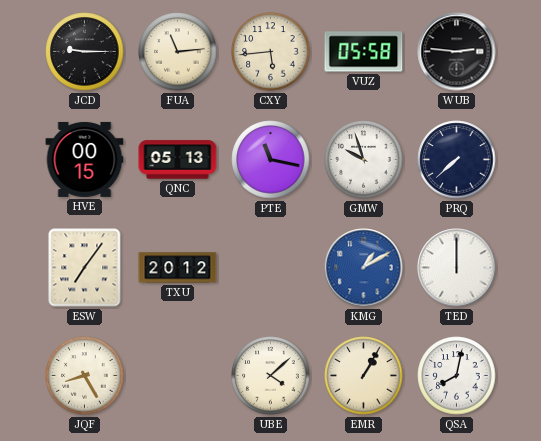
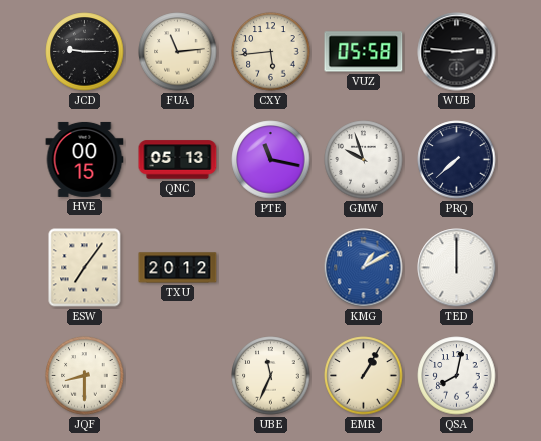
JQF: 8:25 -> 8:30 (85, 376)
UBE: 4:08 -> 11:34 (271, 376)
